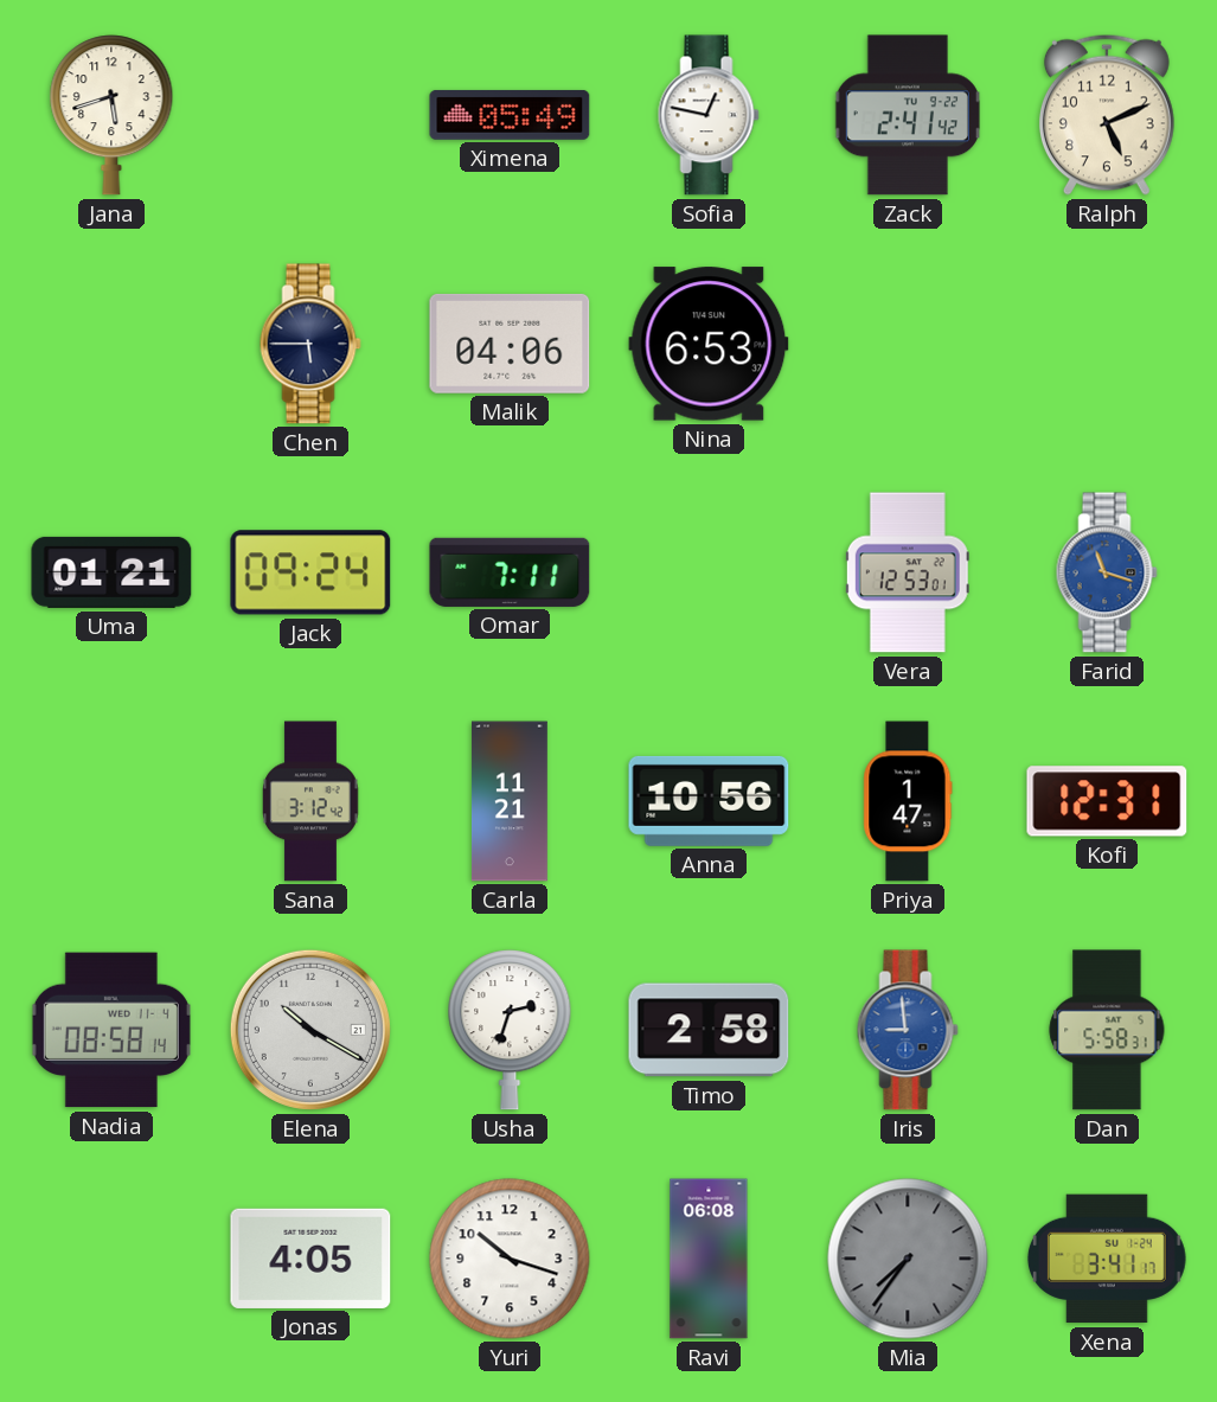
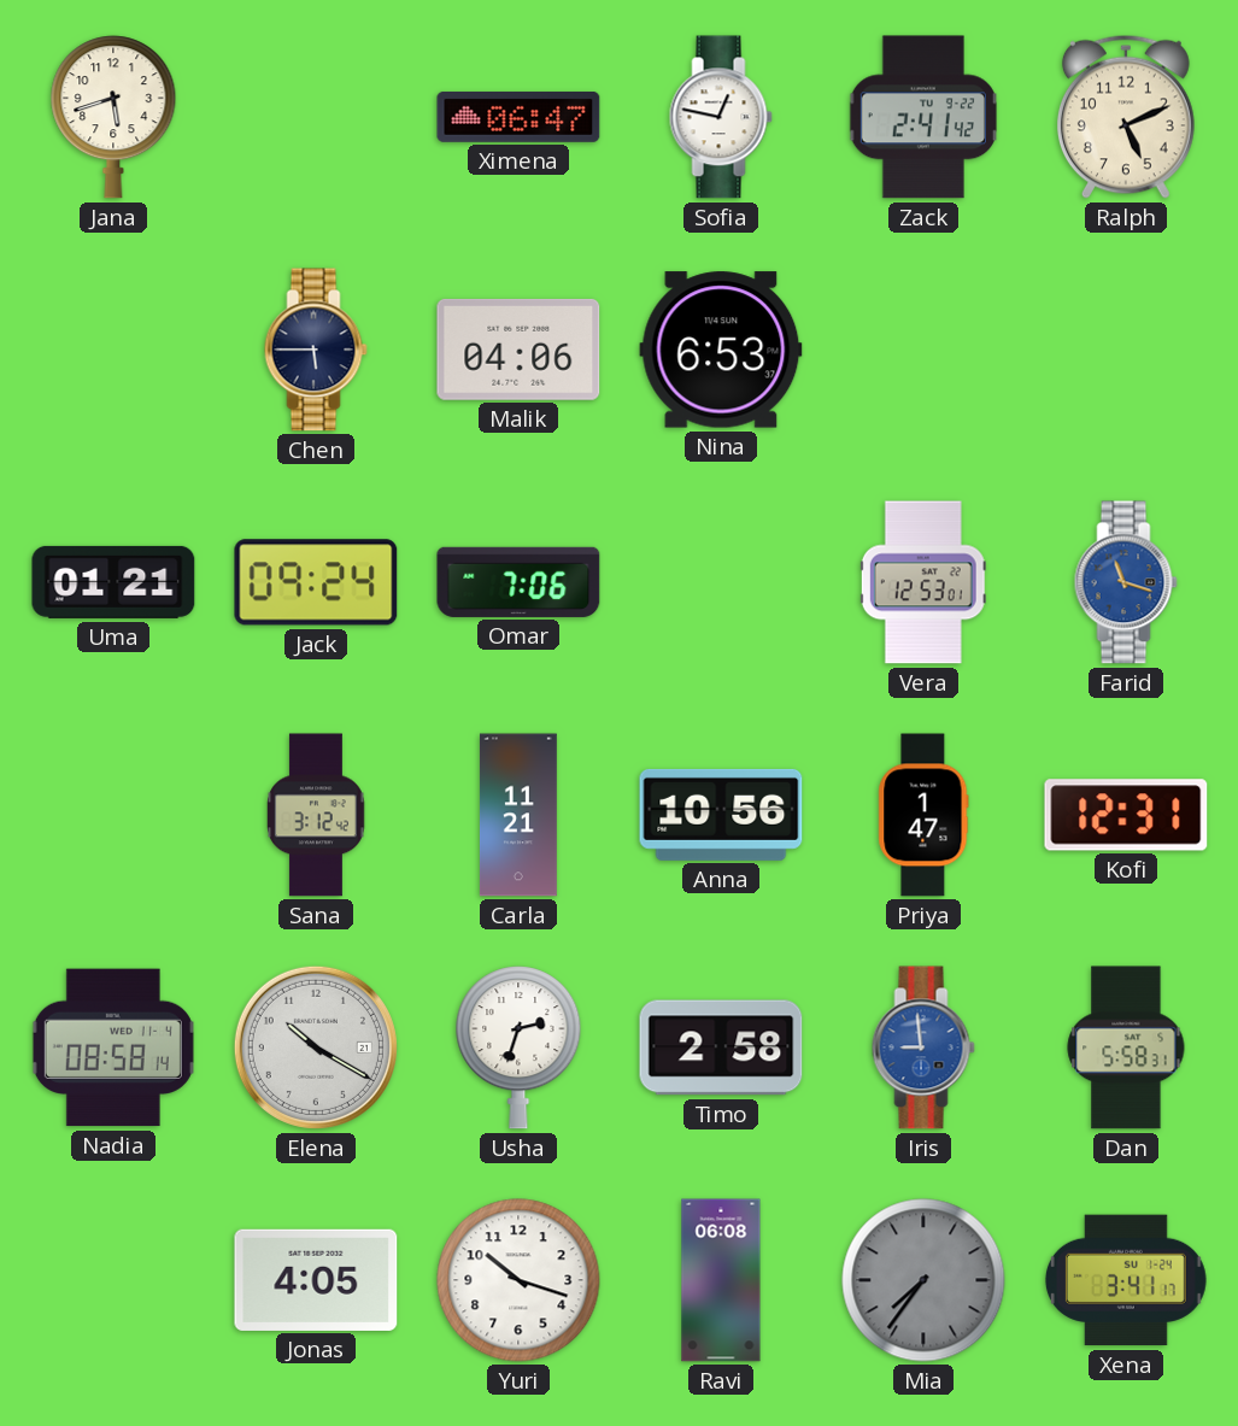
Ximena: 05:49 -> 06:47 (518, 117)
Omar: 7:11 -> 7:06 (518, 582)
